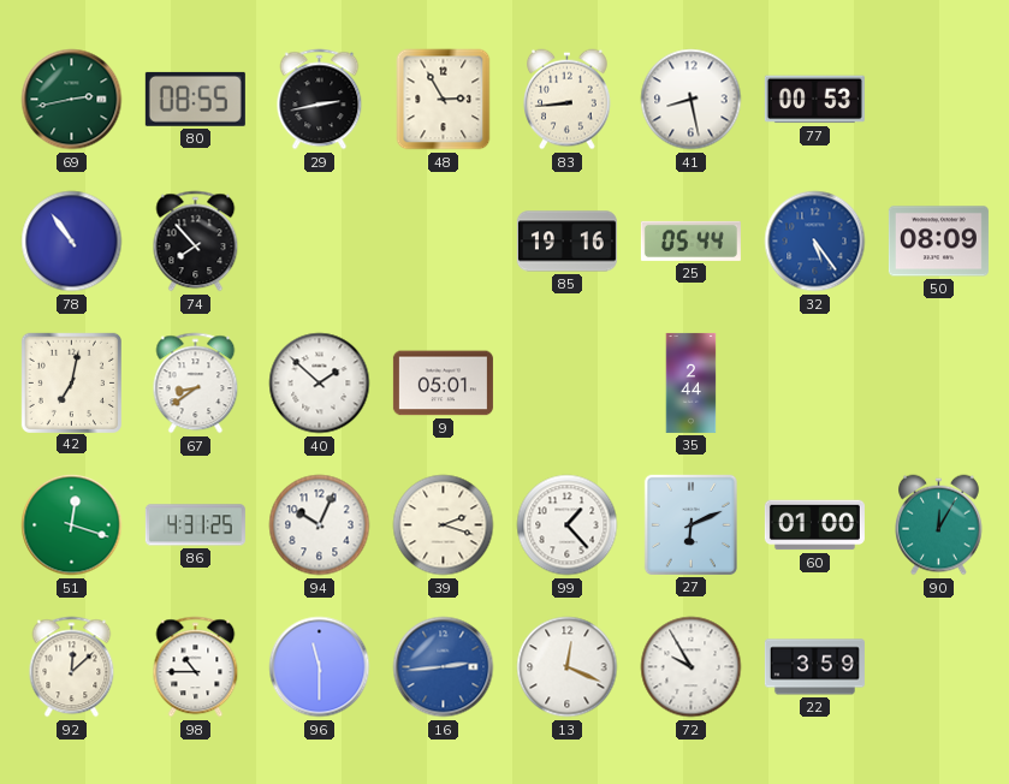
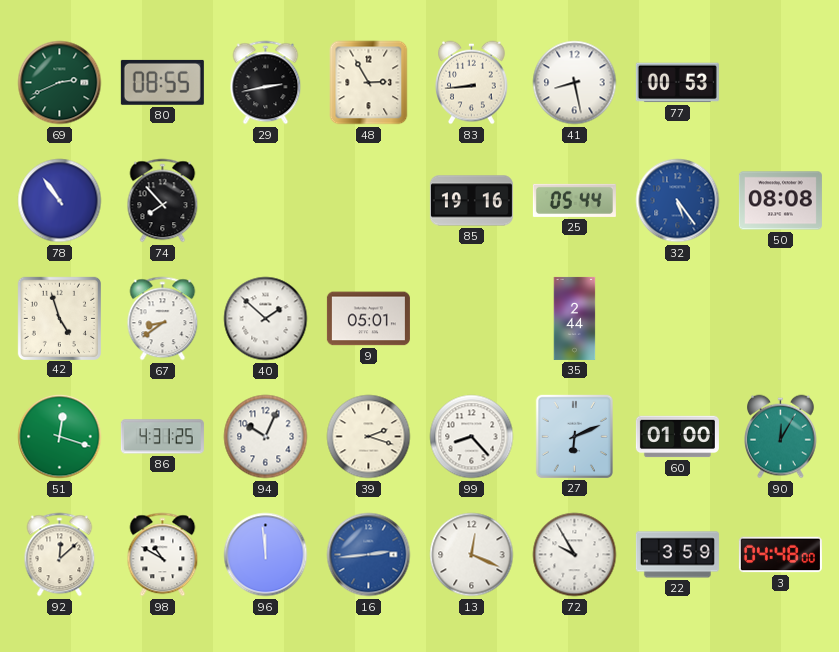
69: 2:43 -> 2:41 (60, 83)
50: 08:09 -> 08:08 (780, 201)
42: 7:02 -> 4:57 (59, 318)
99: 1:23 -> 8:23 (472, 437)
98: 10:45 -> 10:50 (163, 555)
96: 11:30 -> 11:59 (266, 555)
3: none -> 04:48 (780, 555)
